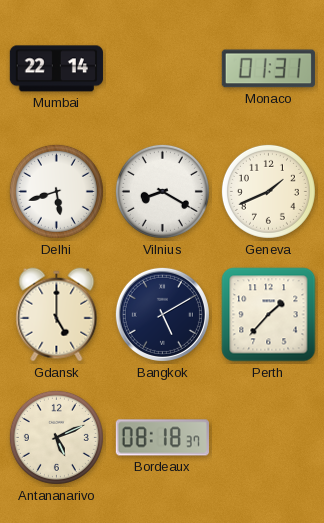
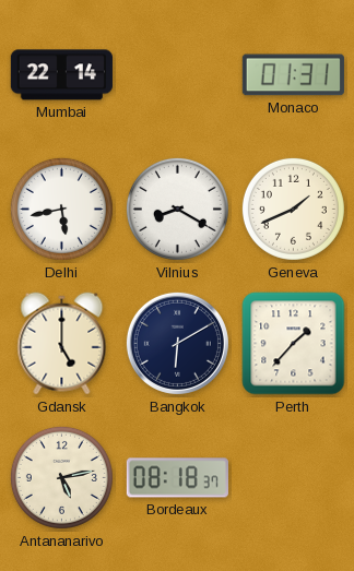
Delhi: 5:42 -> 5:43 (61, 209)
Bangkok: 5:10 -> 6:10 (177, 343)
Antananarivo: 5:11 -> 5:13 (61, 477)
